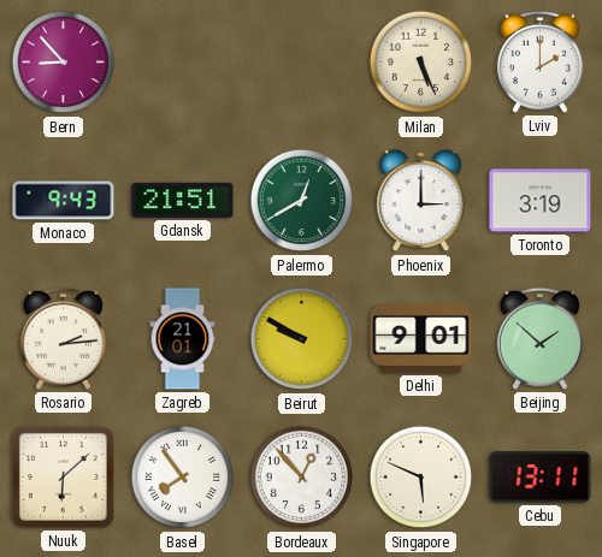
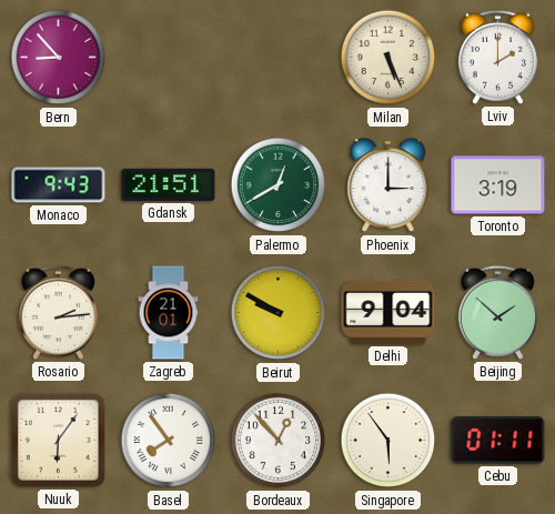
Delhi: 9:01 -> 9:04 (389, 312)
Nuuk: 6:08 -> 6:06 (58, 440)
Singapore: 5:49 -> 5:54 (389, 441)
Cebu: 13:11 -> 01:11 (498, 441)
